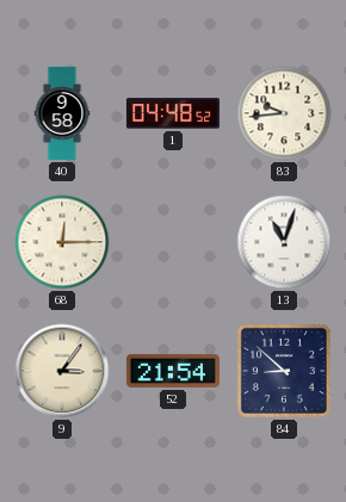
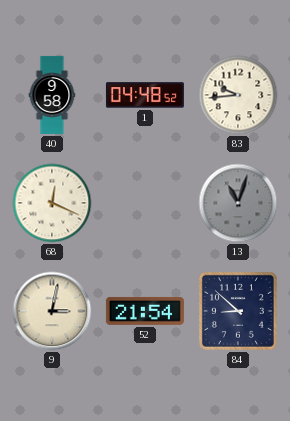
68: 12:15 -> 12:19 (52, 203)
13 dial: white -> grey (238, 203)
9: 3:06 -> 3:02 (52, 311)
